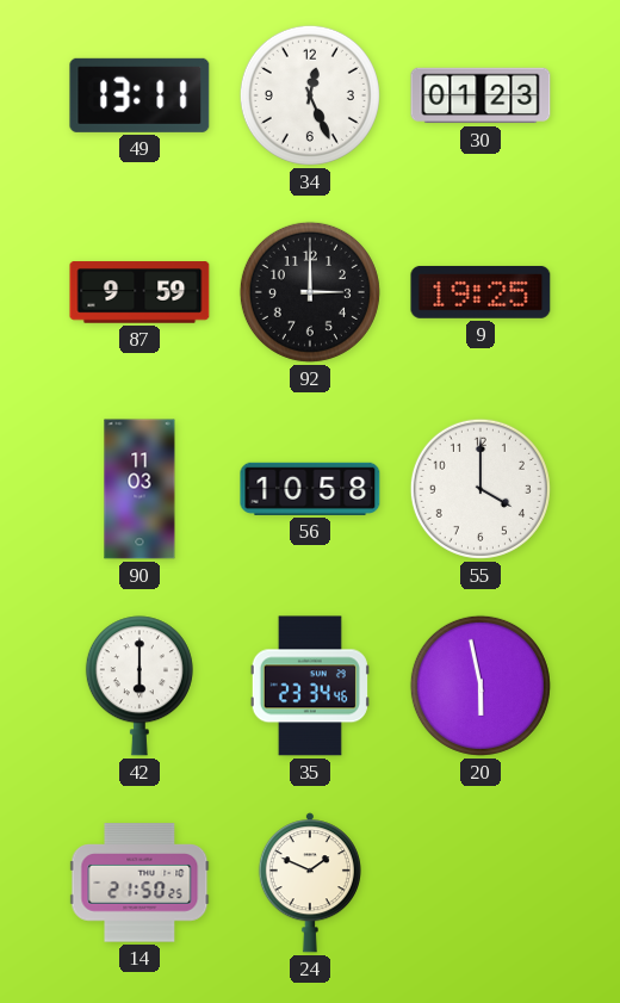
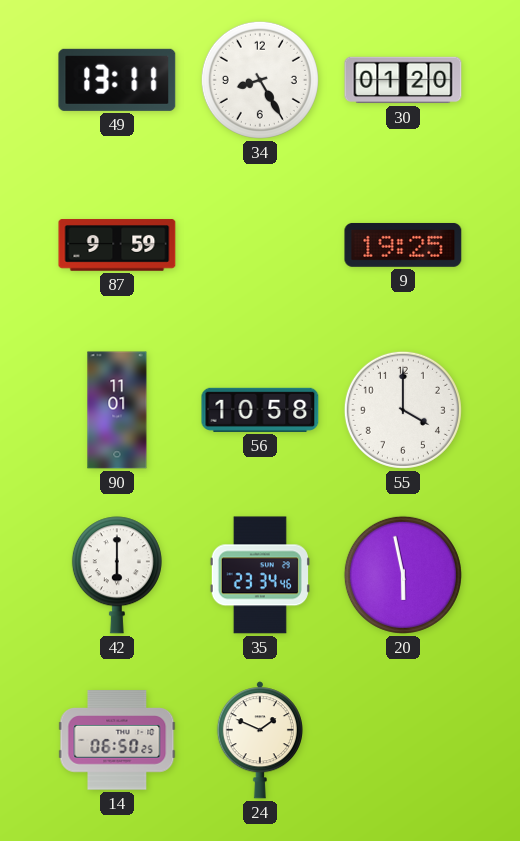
34: 12:26 -> 8:25 (260, 80)
30: 01:23 -> 01:20 (403, 80)
92: 3:00 -> none (310, 292)
90: 11:03 -> 11:01 (117, 410)
14: 21:50 -> 06:50 (117, 740)
